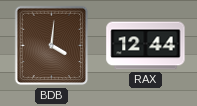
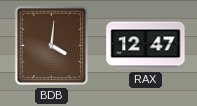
RAX: 12:44 -> 12:47 (146, 46)
